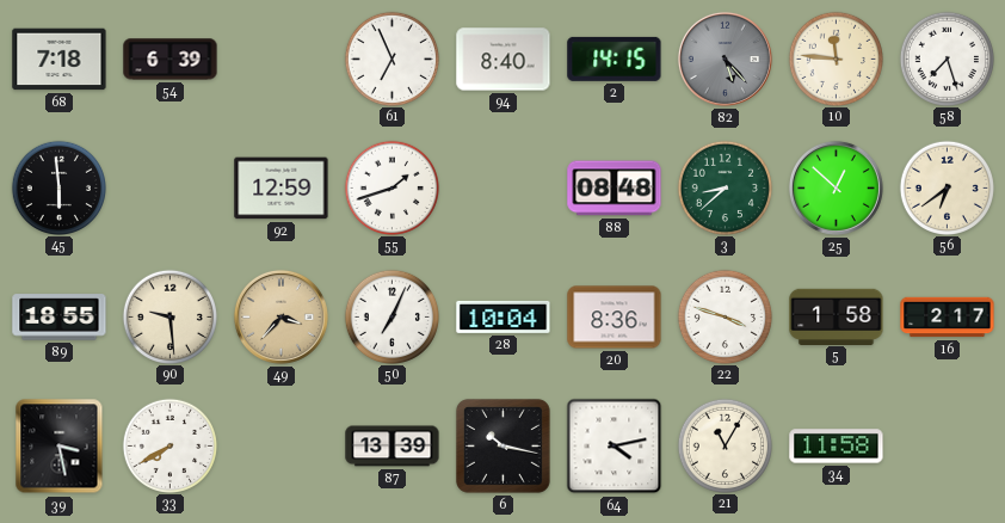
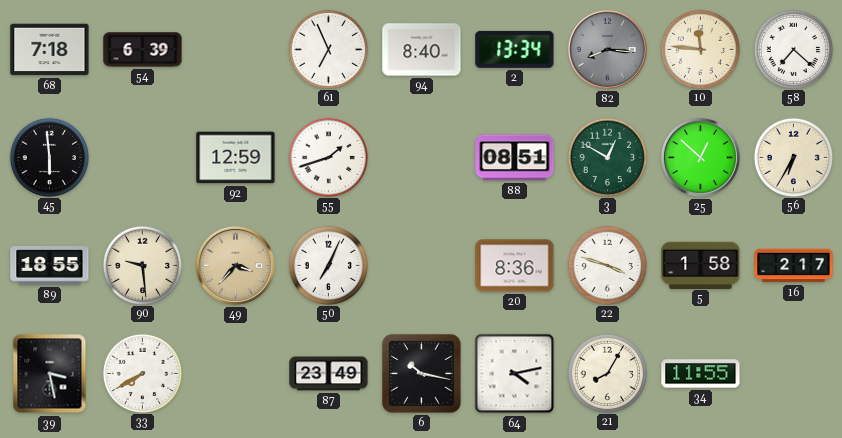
2: 14:15 -> 13:34 (515, 49)
82: 5:23 -> 8:16 (607, 49)
58: 7:27 -> 7:22 (793, 49)
88: 08:48 -> 08:51 (515, 158)
3: 8:38 -> 12:50 (607, 157)
56: 6:39 -> 6:35 (793, 157)
28: 10:04 -> none (504, 316)
87: 13:39 -> 23:49 (329, 374)
21: 11:05 -> 8:05 (607, 373)
34: 11:58 -> 11:55 (701, 374)
